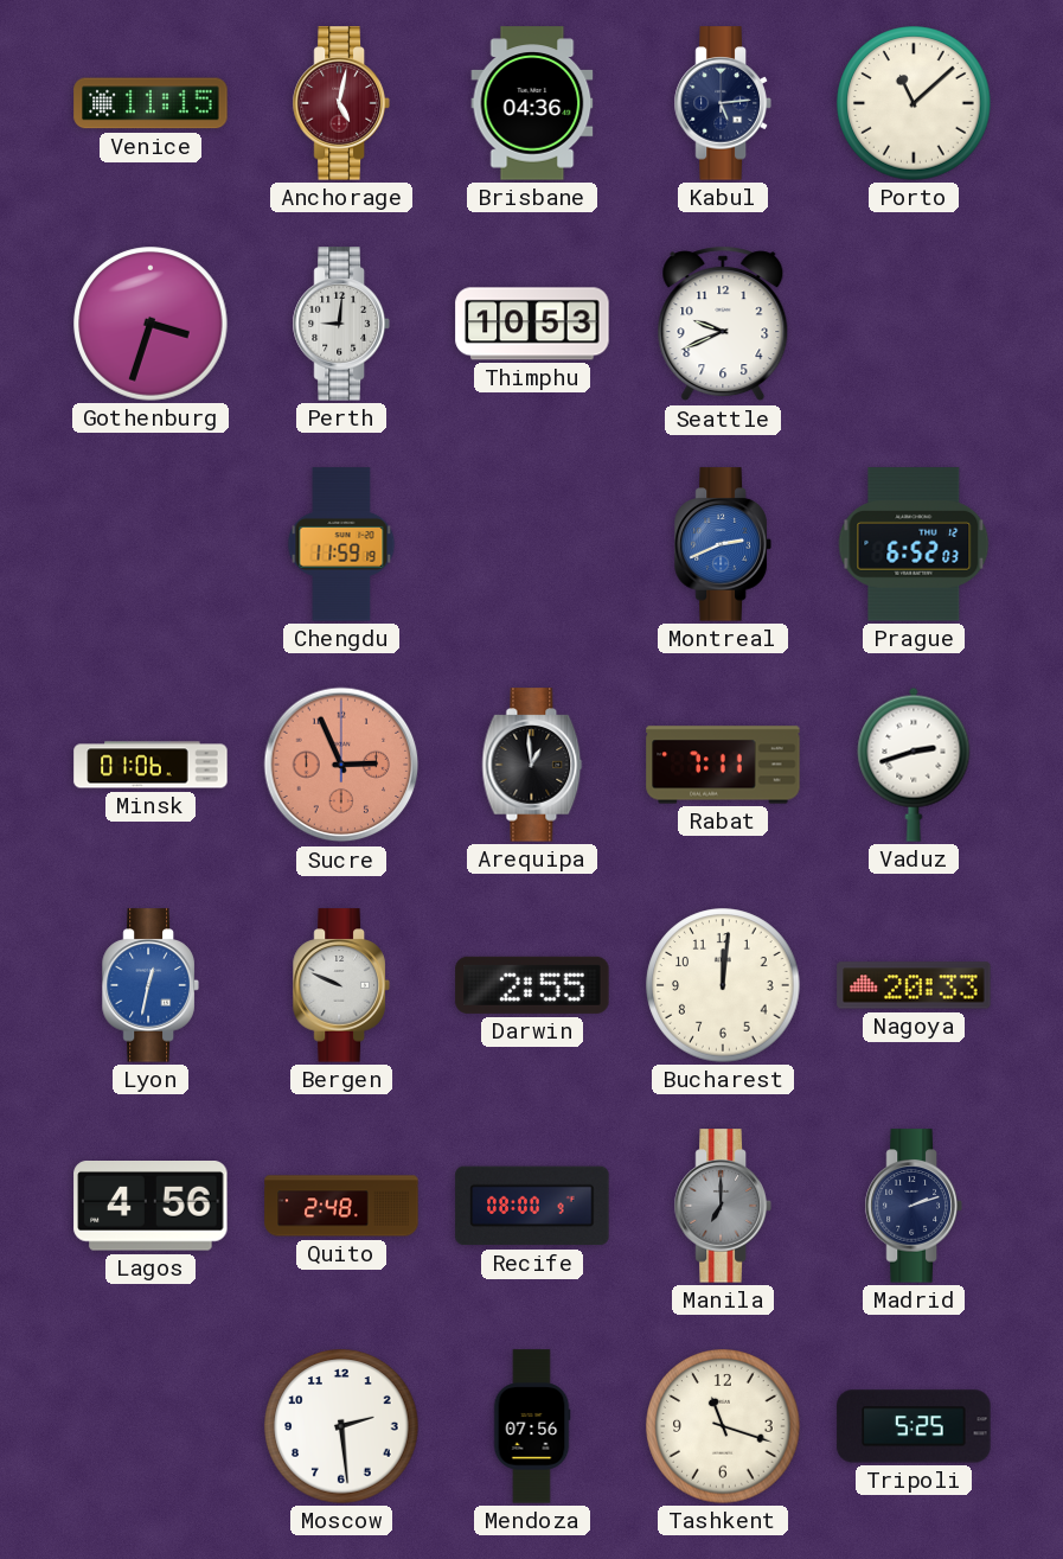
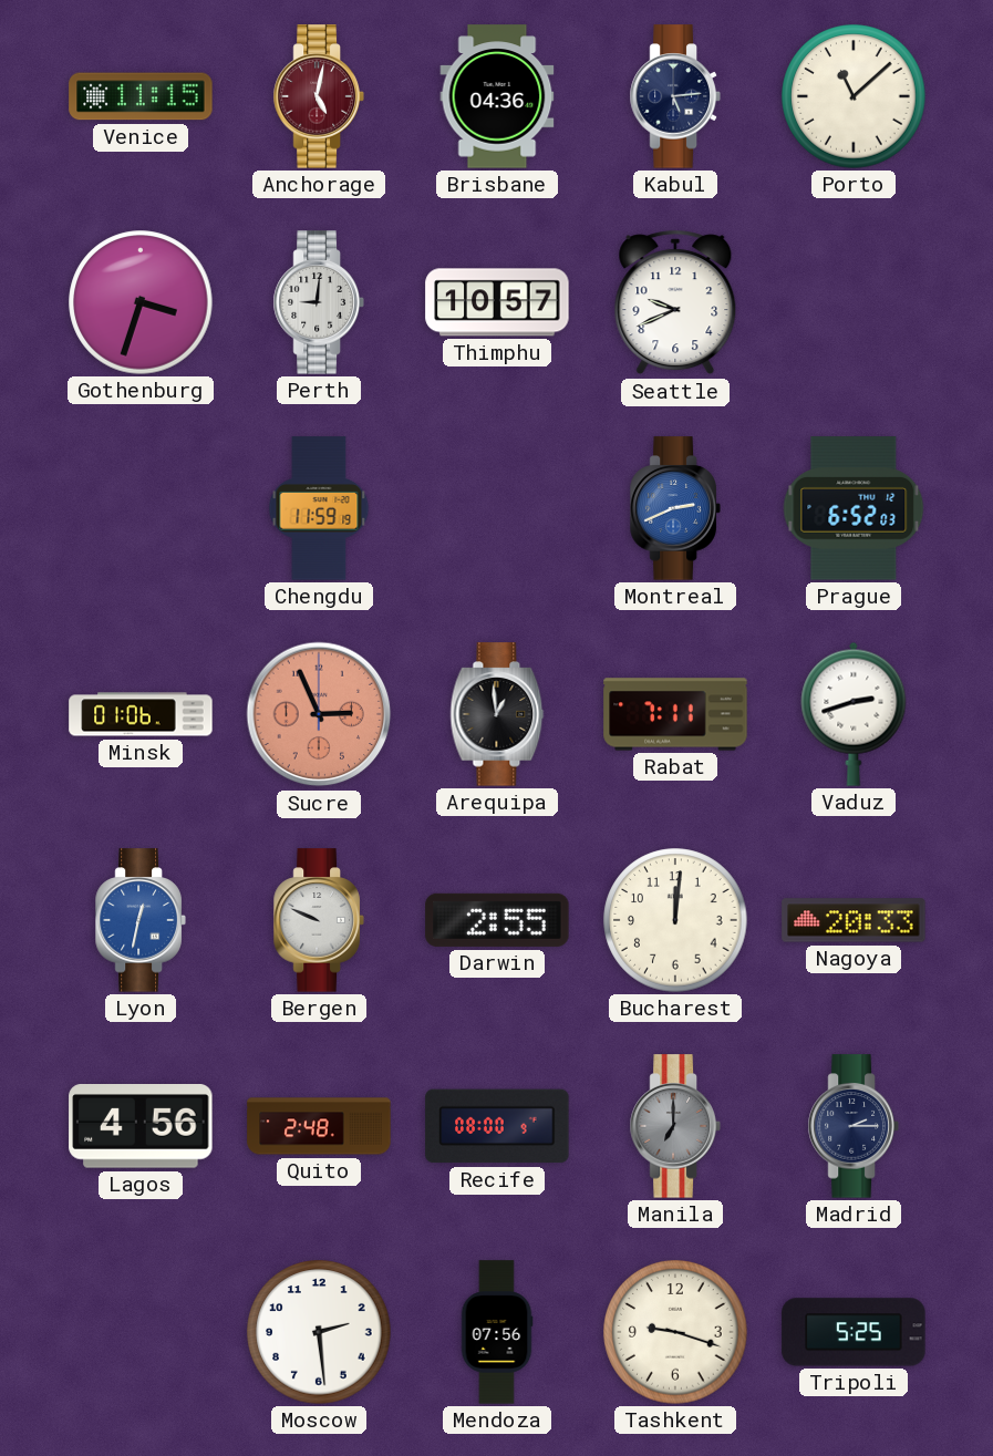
Thimphu: 10:53 -> 10:57 (497, 302)
Madrid: 2:12 -> 2:15 (854, 1126)
Tashkent: 11:18 -> 9:18 (675, 1332)
